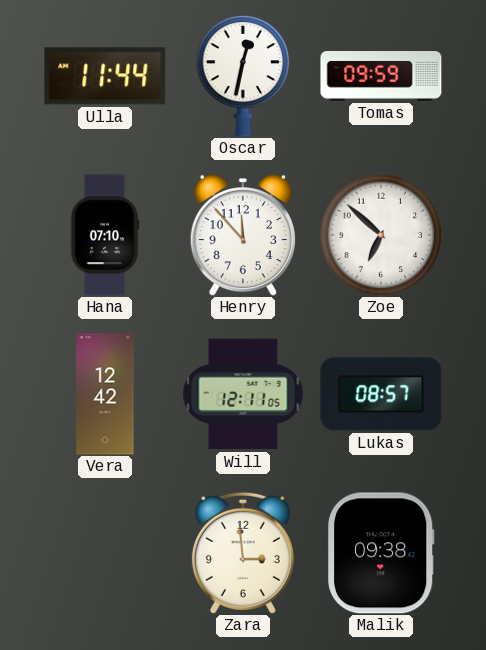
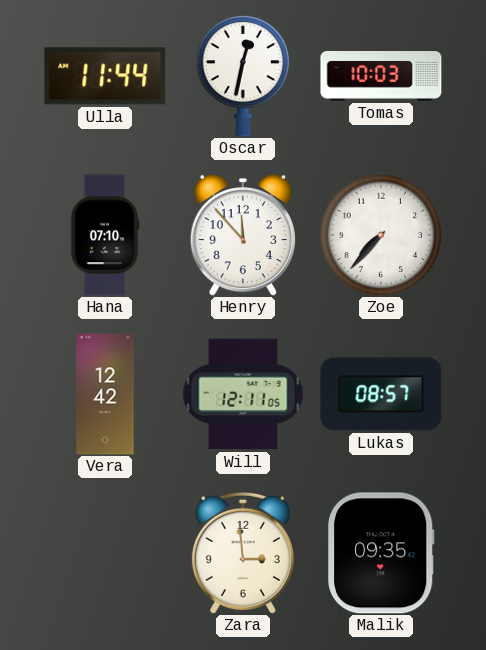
Tomas: 09:59 -> 10:03 (381, 77)
Zoe: 6:52 -> 7:37 (381, 235)
Malik: 09:38 -> 09:35 (381, 553)
